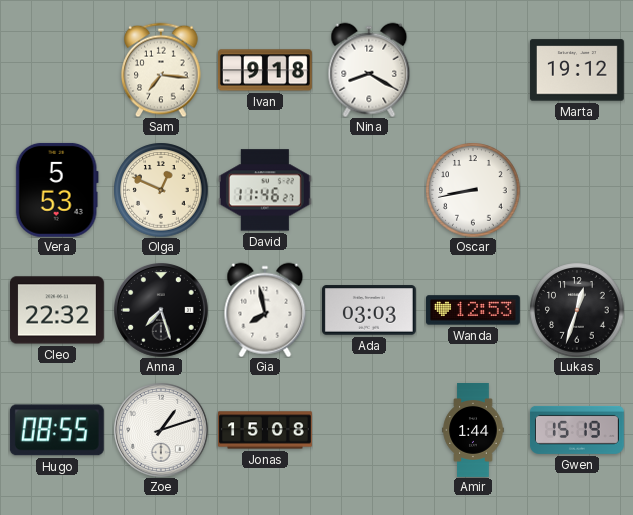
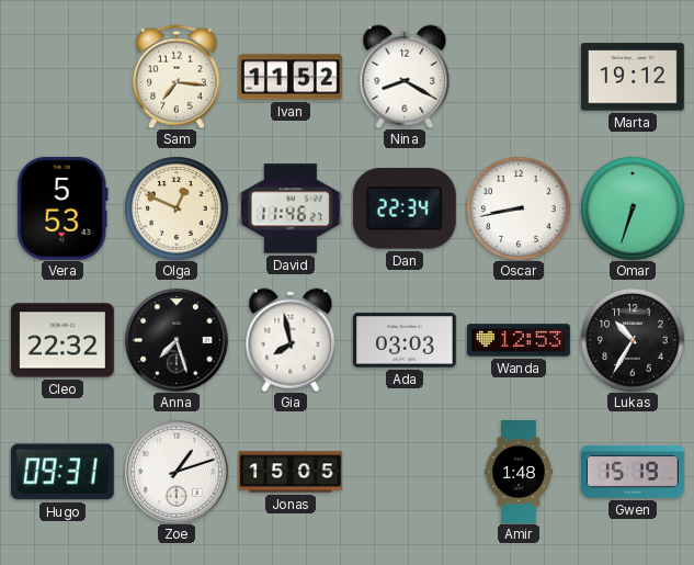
Ivan: 9:18 -> 11:52 (291, 77)
Dan: none -> 22:34 (405, 208)
Omar: none -> 6:33 (633, 208)
Lukas: 12:33 -> 10:35 (633, 340)
Hugo: 08:55 -> 09:31 (62, 472)
Jonas: 15:08 -> 15:05 (292, 472)
Amir: 1:44 -> 1:48 (519, 473)
